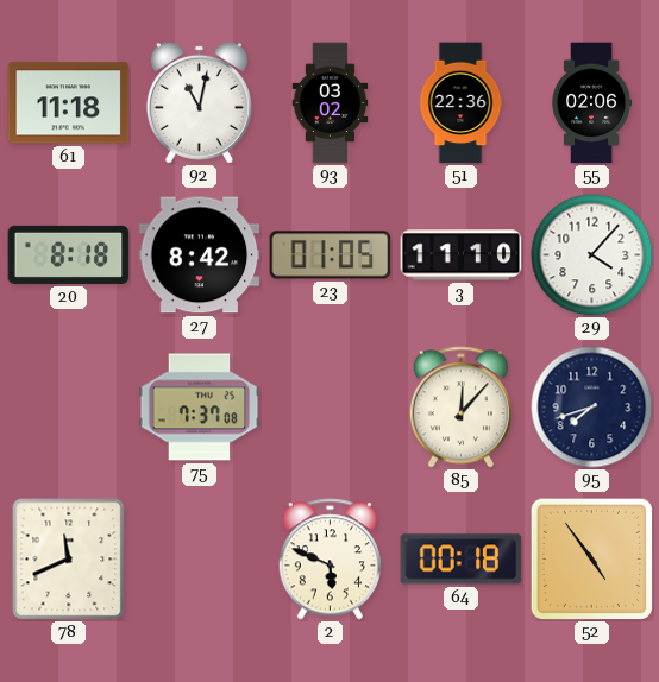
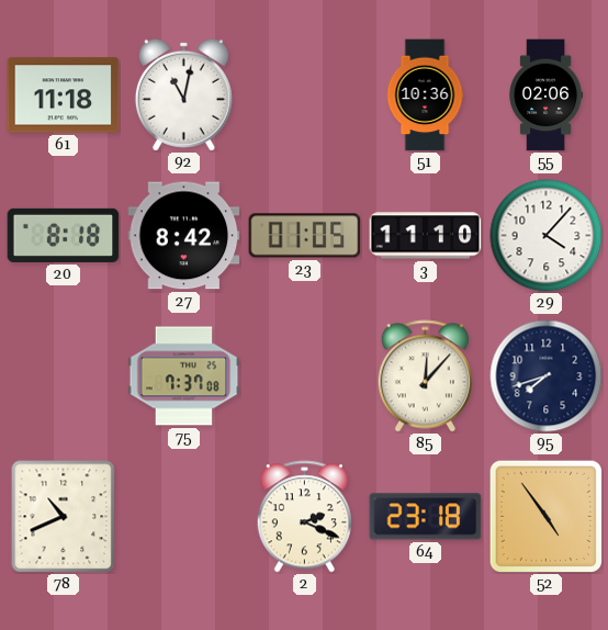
93: 03:02 -> none (331, 103)
51: 22:36 -> 10:36 (425, 95)
78: 11:41 -> 10:41 (64, 517)
2: 5:49 -> 2:19 (304, 517)
64: 00:18 -> 23:18 (426, 517)
